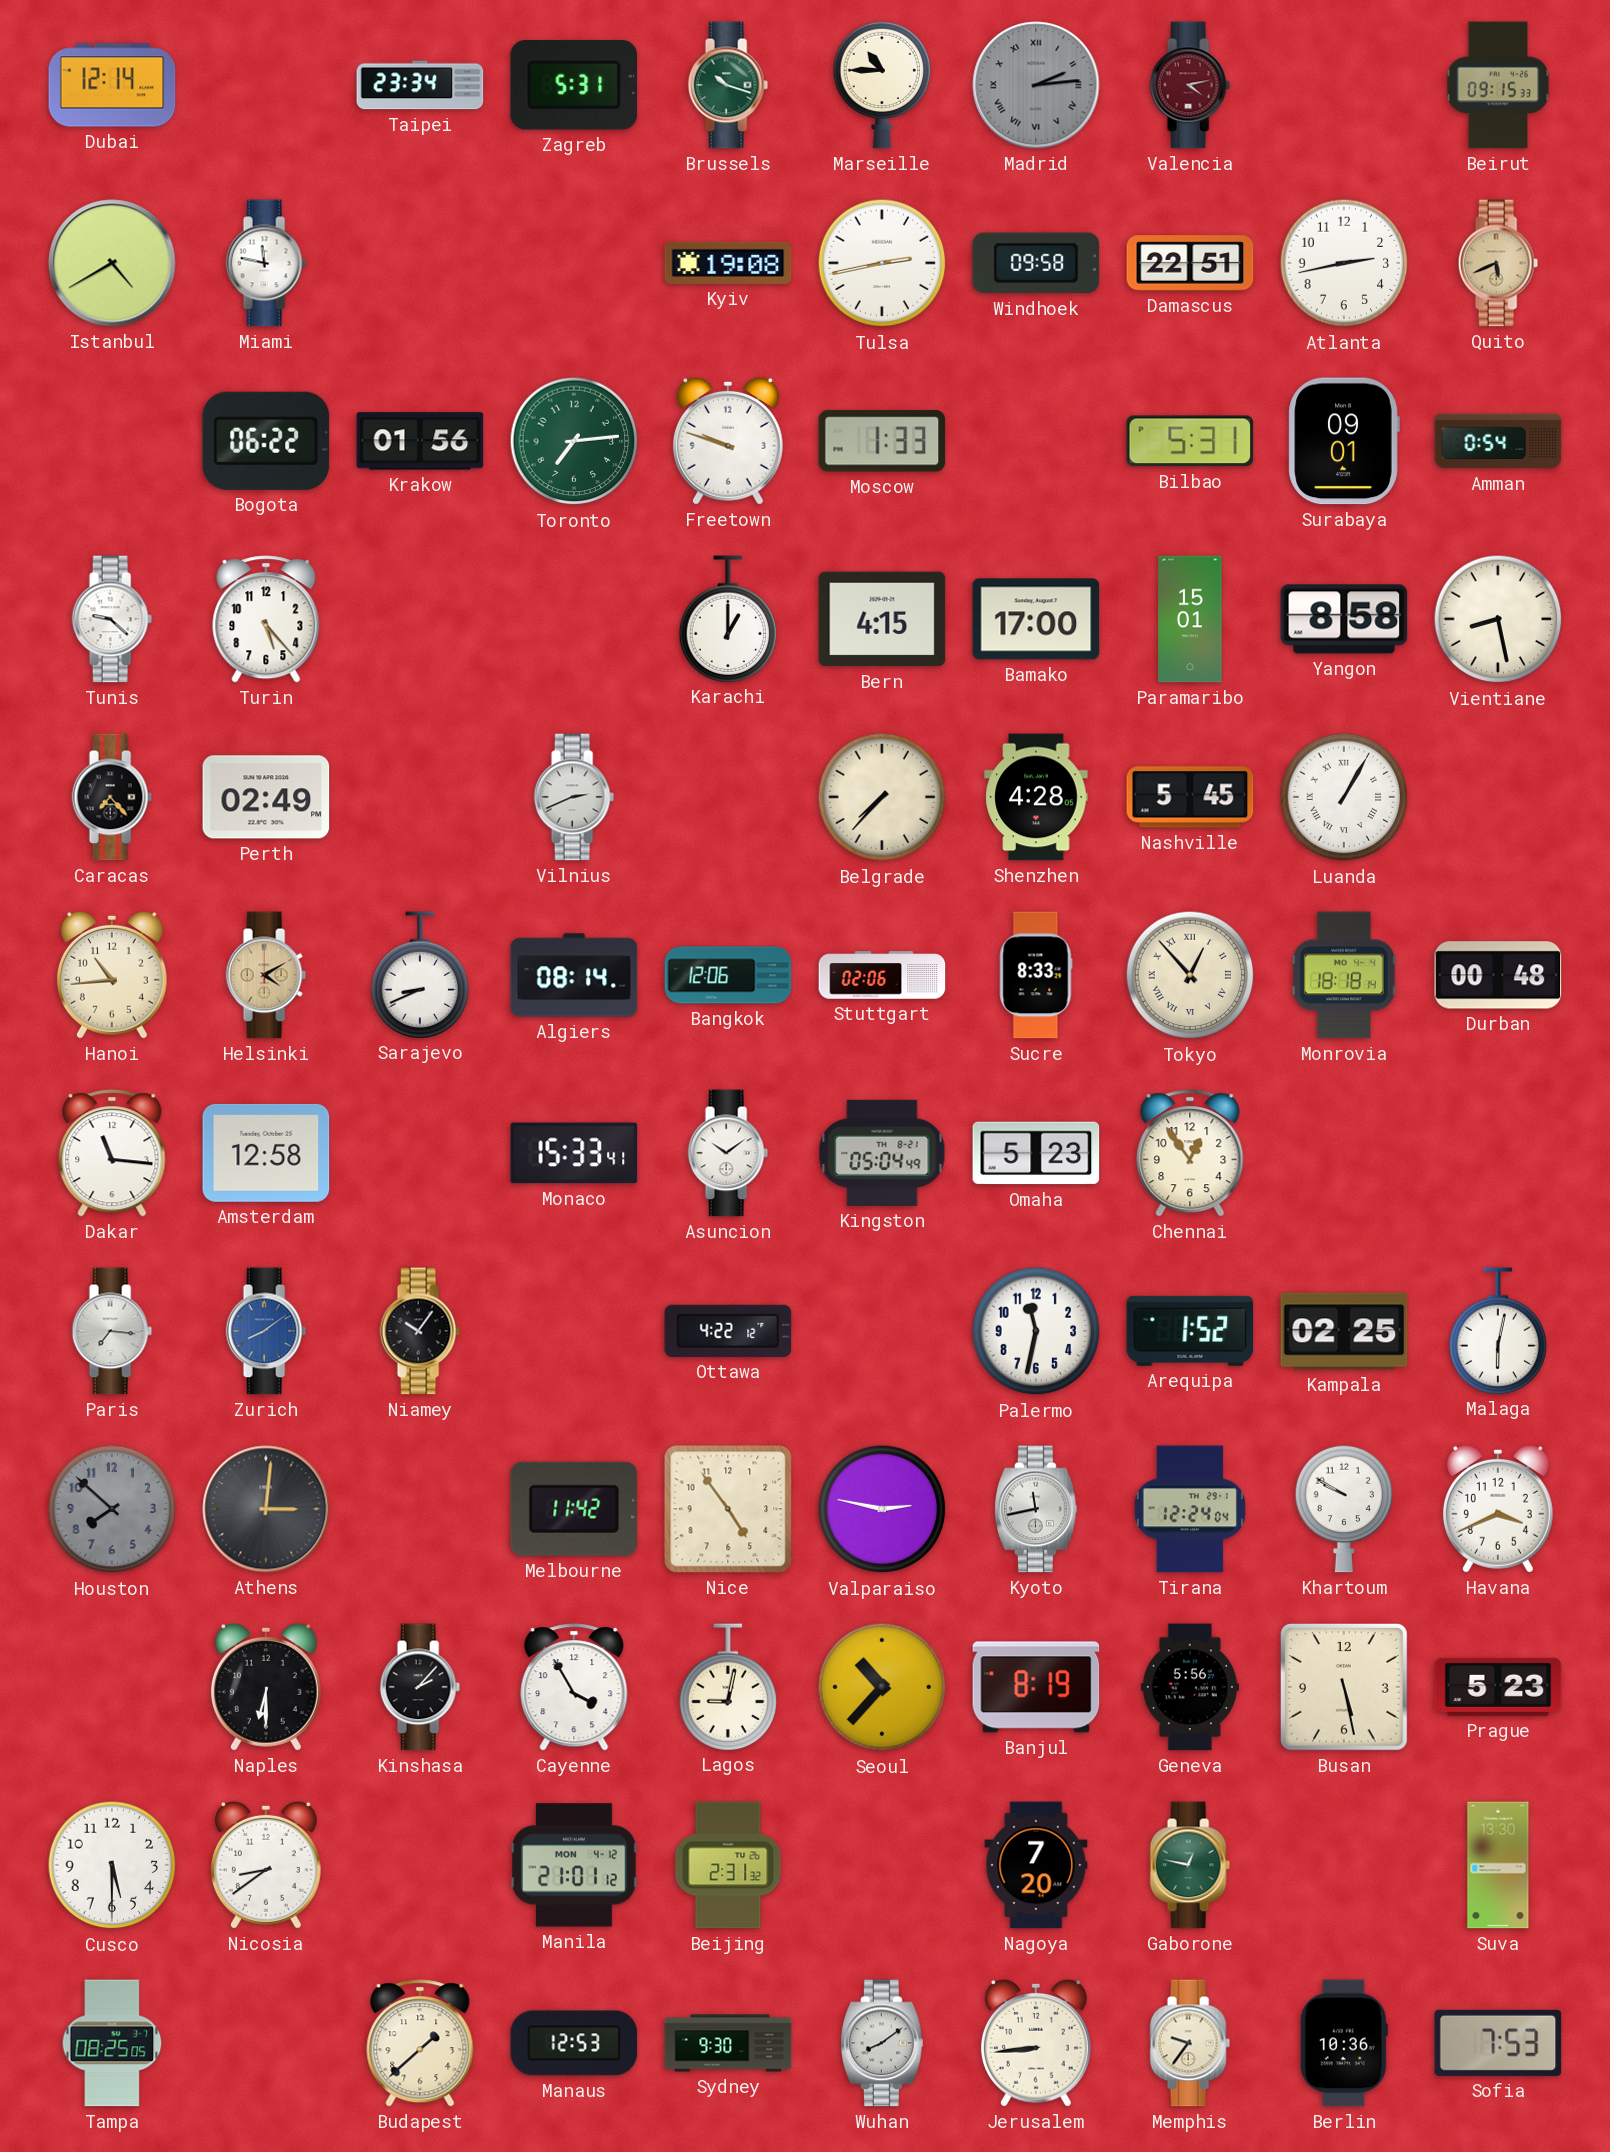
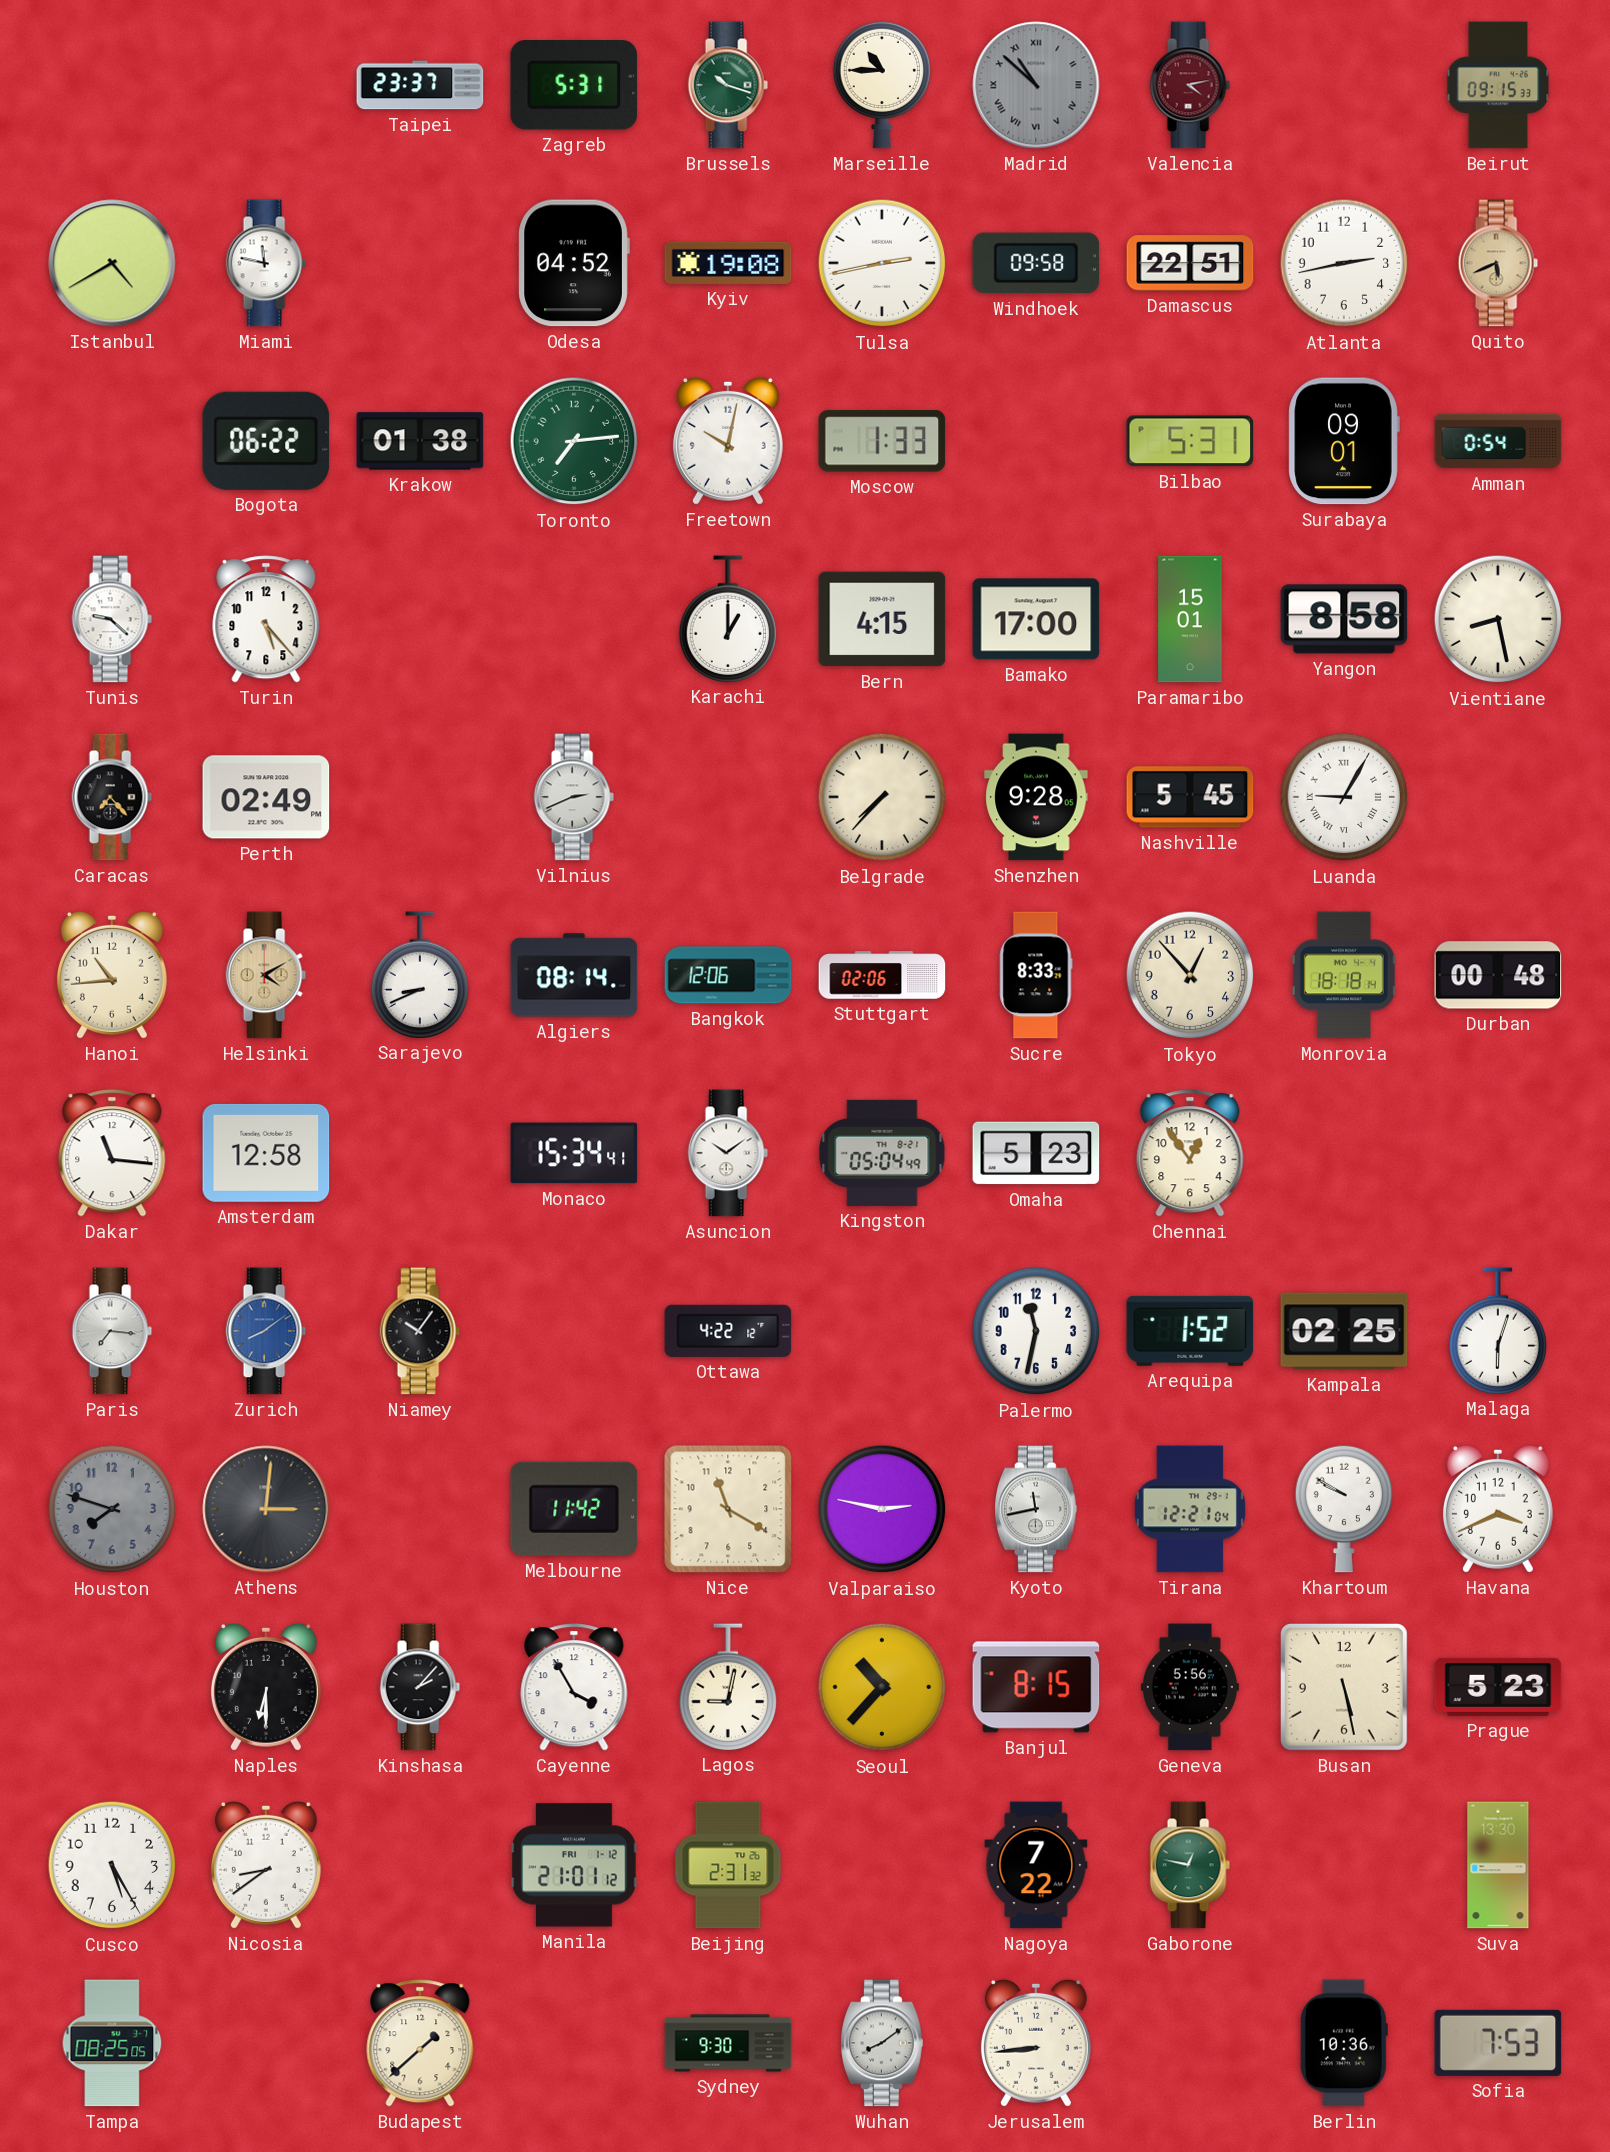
Dubai: 12:14 -> none (112, 85)
Taipei: 23:34 -> 23:37 (420, 85)
Madrid: 2:14 -> 10:52 (1036, 85)
Odesa: none -> 04:52 (574, 263)
Krakow: 01:56 -> 01:38 (420, 441)
Freetown: 9:48 -> 10:02 (728, 441)
Shenzhen: 4:28 -> 9:28 (1036, 797)
Luanda: 1:05 -> 9:05 (1344, 797)
Tokyo numerals: Roman -> Arabic (1190, 975)
Monaco: 15:33 -> 15:34 (574, 1153)
Malaga: 6:02 -> 6:03 (1498, 1331)
Houston: 7:52 -> 7:48 (112, 1509)
Nice: 4:54 -> 11:20 (728, 1509)
Tirana: 12:24 -> 12:21 (1190, 1509)
Banjul: 8:19 -> 8:15 (1036, 1687)
Cusco: 5:30 -> 5:25 (112, 1865)
Manila date: MON 4-12 -> FRI 1-12 (574, 1865)
Nagoya: 7:20 -> 7:22 (1036, 1865)
Manaus: 12:53 -> none (574, 2043)
Memphis: 9:36 -> none (1190, 2043)
